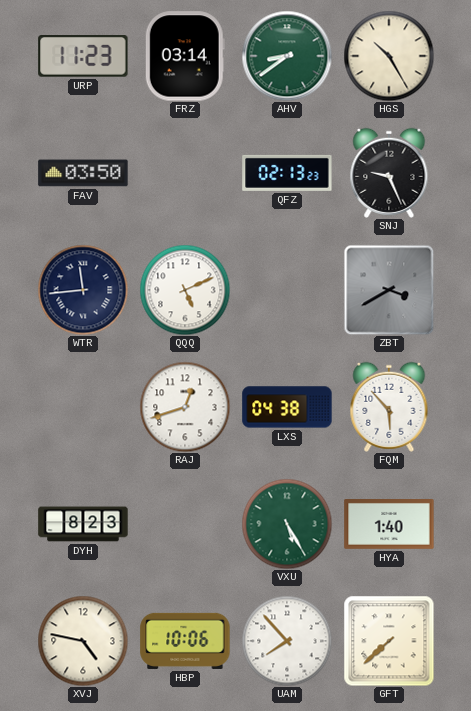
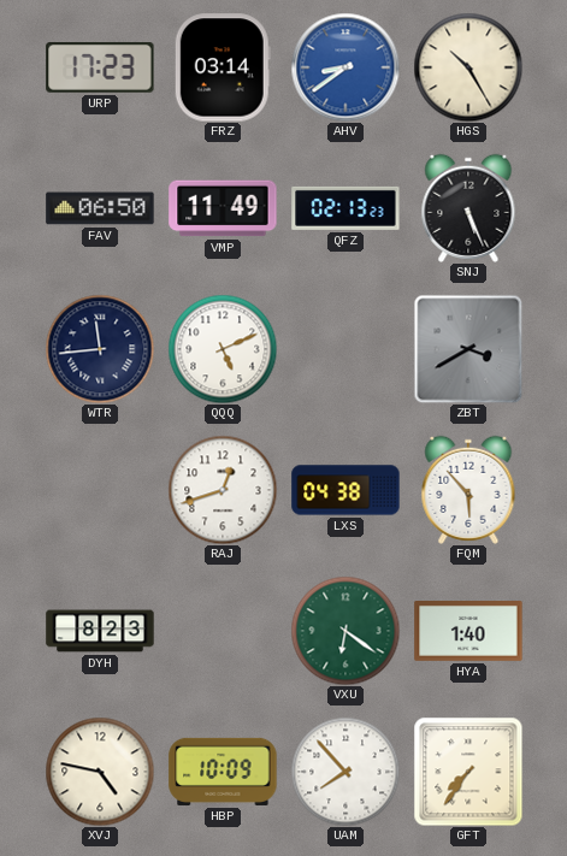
URP: 11:23 -> 17:23 (100, 69)
AHV dial: green -> blue (345, 67)
FAV: 03:50 -> 06:50 (100, 208)
VMP: none -> 11:49 (223, 208)
SNJ: 9:26 -> 5:26 (468, 208)
VXU: 5:25 -> 6:21 (345, 631)
HBP: 10:06 -> 10:09 (223, 772)
GFT: 7:38 -> 7:36 (468, 772)
